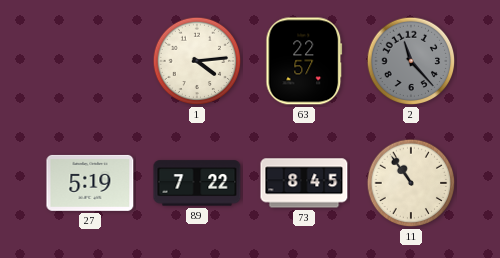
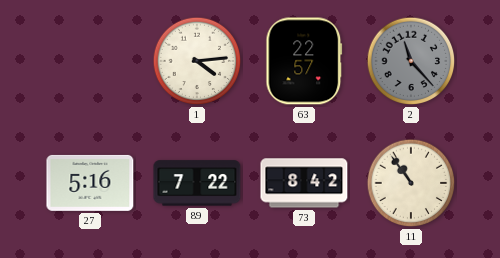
27: 5:19 -> 5:16 (90, 183)
73: 8:45 -> 8:42 (304, 183)
